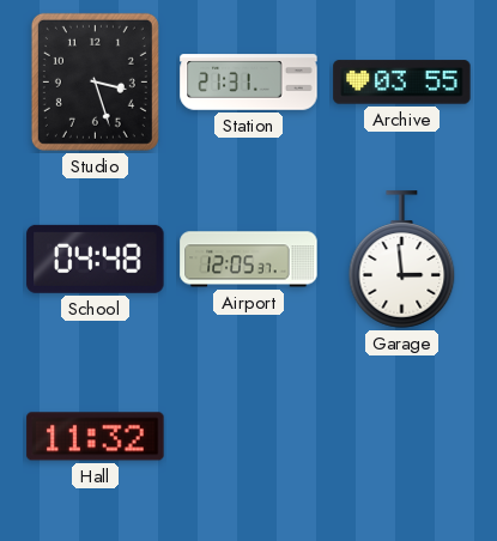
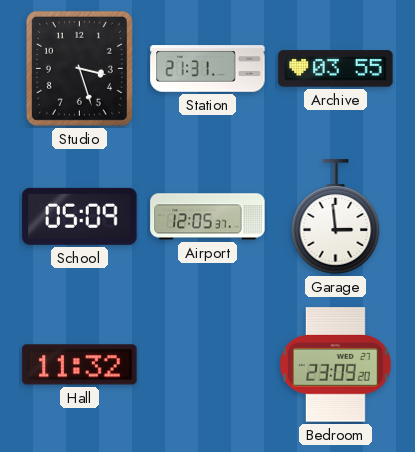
School: 04:48 -> 05:09 (80, 216)
Bedroom: none -> 23:09 (335, 365)
